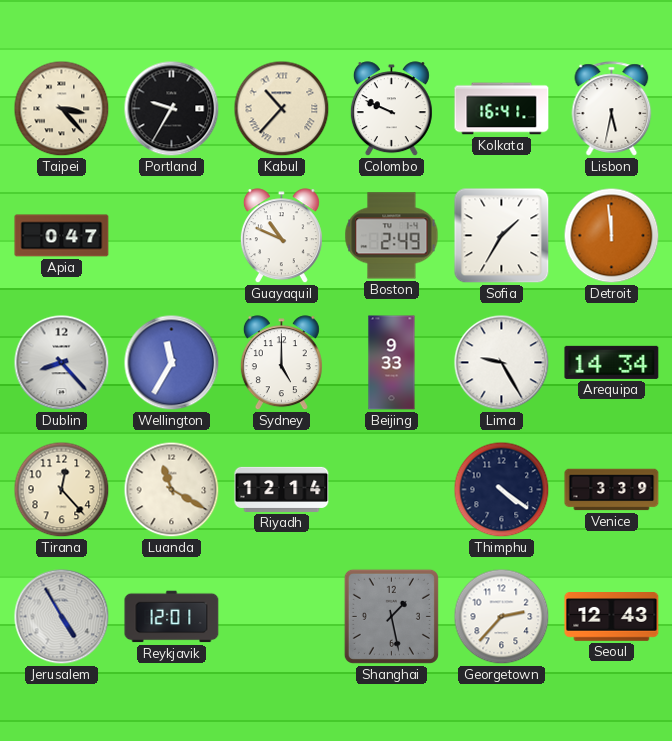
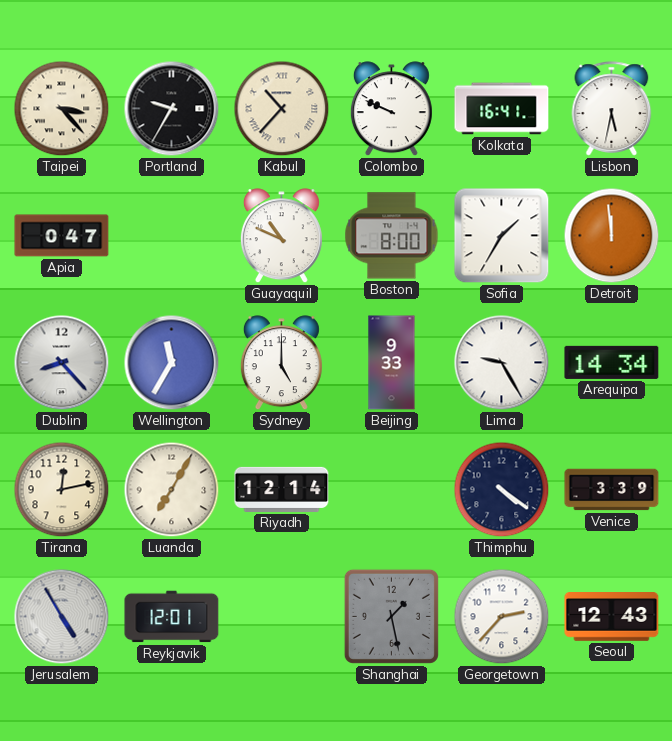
Boston: 2:49 -> 8:00 (392, 236)
Tirana: 12:23 -> 12:13 (62, 490)
Luanda: 11:20 -> 7:05 (172, 490)
